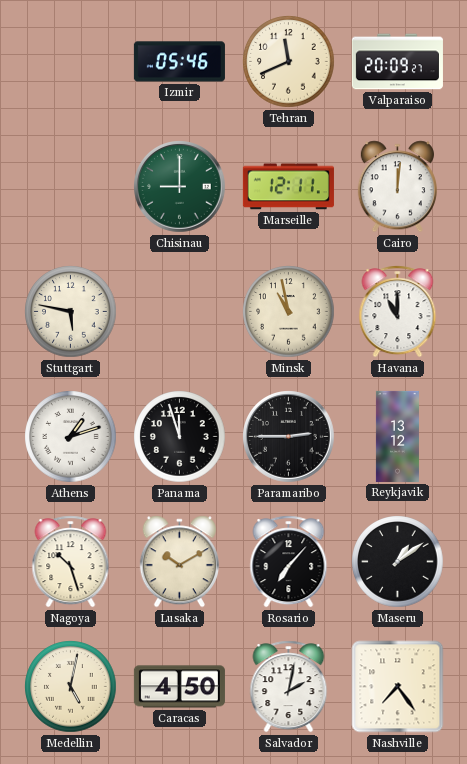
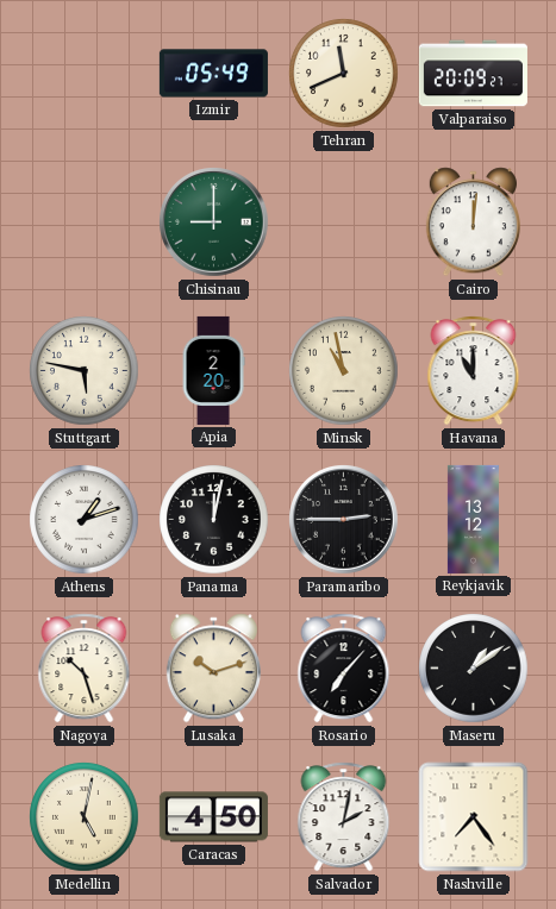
Izmir: 05:46 -> 05:49 (213, 74)
Marseille: 12:11 -> none (288, 187)
Apia: none -> 2:20 (213, 370)
Panama: 11:57 -> 12:02 (214, 520)
Lusaka: 10:10 -> 10:12 (213, 669)
